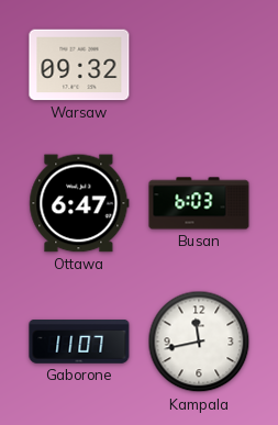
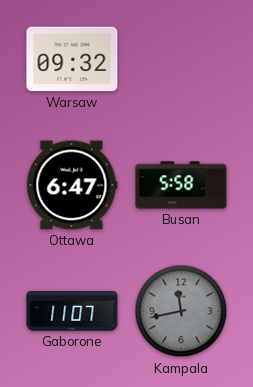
Busan: 6:03 -> 5:58 (181, 185)
Kampala dial: white -> grey (181, 311)
